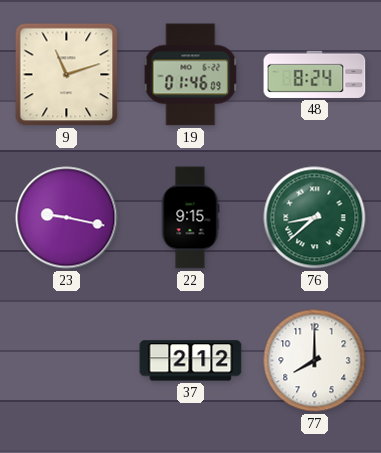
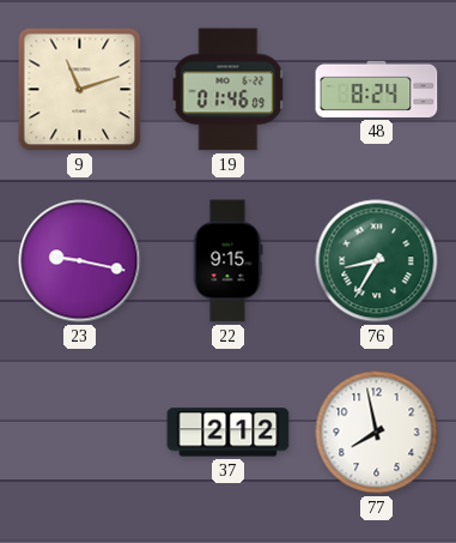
76: 8:38 -> 8:35 (377, 261)
77: 8:00 -> 7:58 (377, 433)
